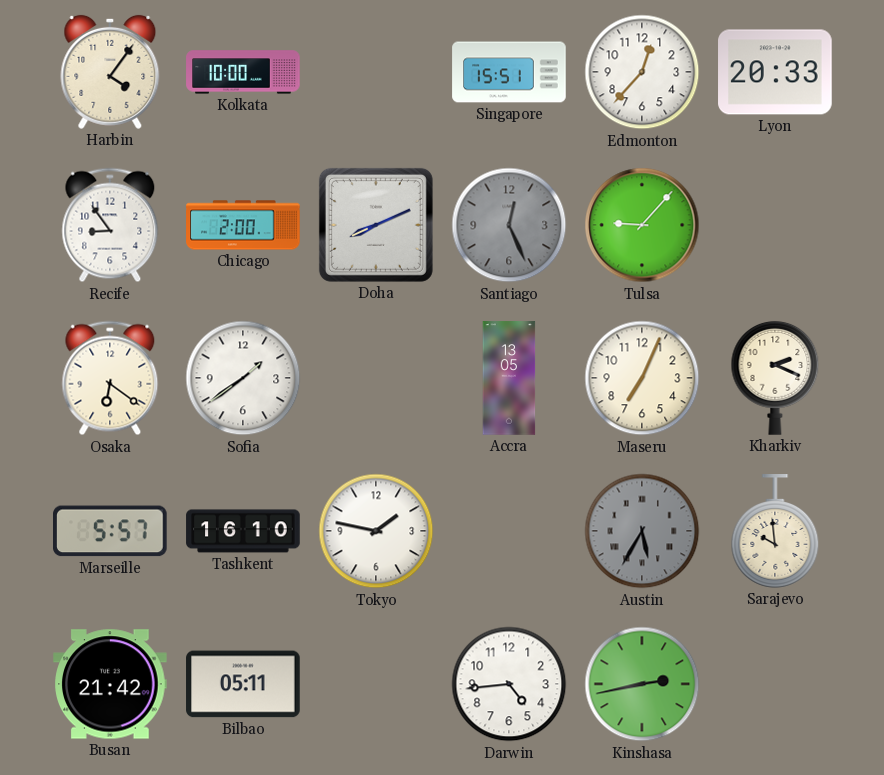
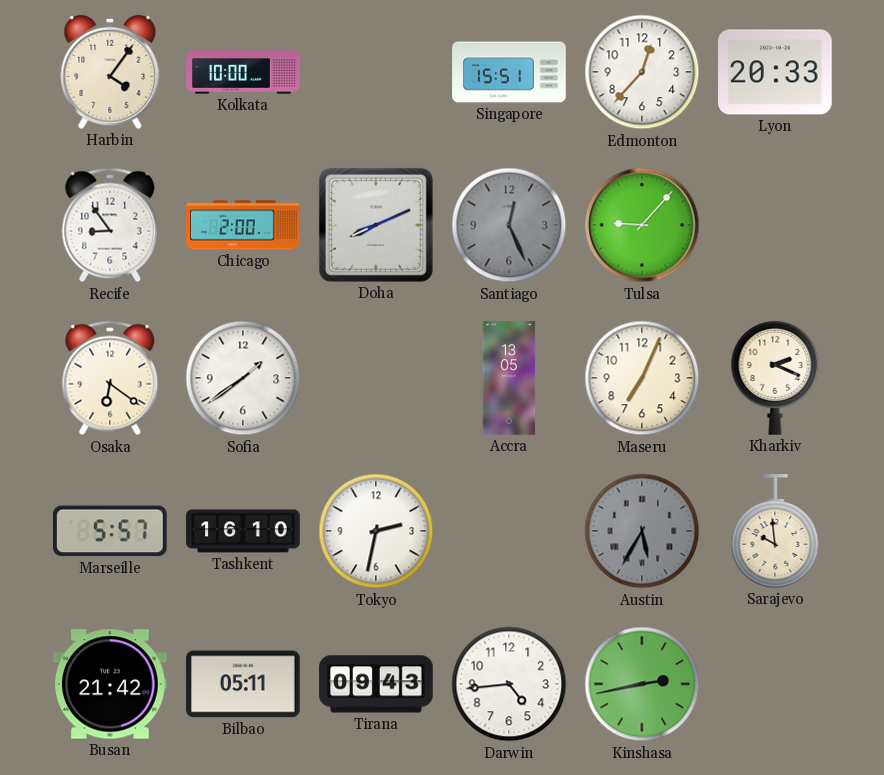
Tokyo: 1:47 -> 2:32 (376, 531)
Tirana: none -> 09:43 (376, 684)
